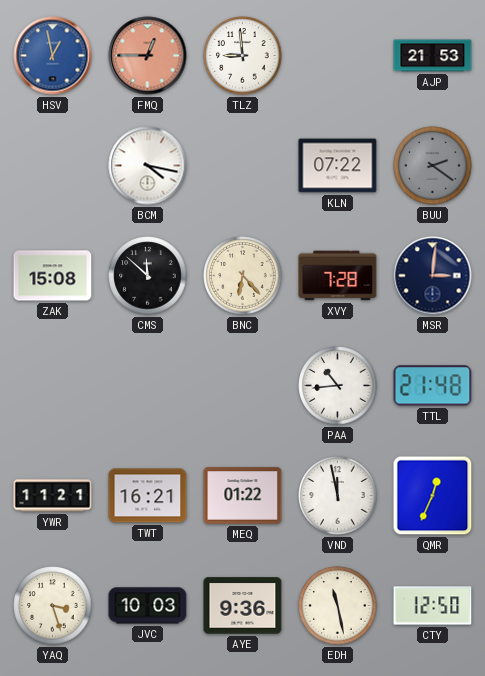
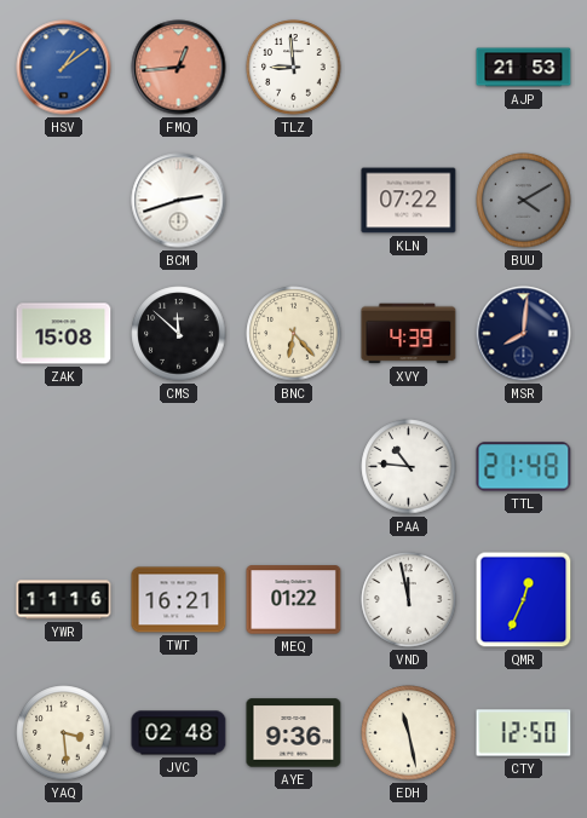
HSV: 12:58 -> 1:09 (64, 68)
FMQ: 12:45 -> 12:44 (179, 68)
BCM: 4:17 -> 2:42 (179, 201)
BUU: 2:21 -> 4:10 (524, 201)
XVY: 7:28 -> 4:39 (409, 334)
MSR: 3:01 -> 8:01 (524, 334)
PAA: 10:44 -> 10:46 (409, 467)
YWR: 11:21 -> 11:16 (64, 600)
YAQ: 3:27 -> 3:29 (64, 733)
JVC: 10:03 -> 02:48 (179, 733)
